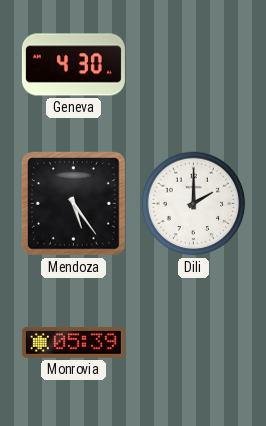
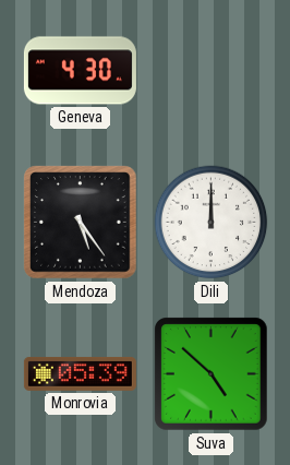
Dili: 2:00 -> 12:00 (212, 223)
Suva: none -> 4:52 (212, 374)
